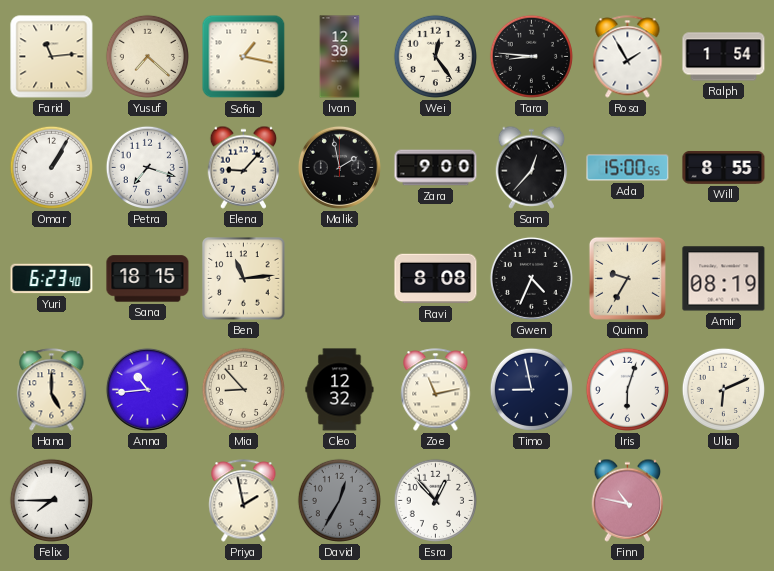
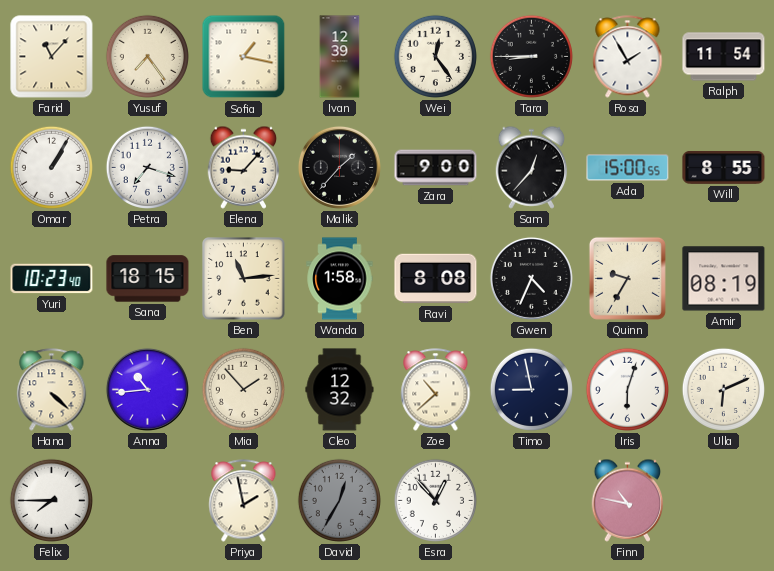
Farid: 11:14 -> 11:07 (52, 57)
Yusuf: 7:22 -> 7:24 (147, 56)
Tara: 8:46 -> 8:45 (531, 56)
Ralph: 1:54 -> 11:54 (724, 57)
Malik: 1:58 -> 1:37 (339, 167)
Yuri: 6:23 -> 10:23 (52, 279)
Wanda: none -> 1:58 (340, 279)
Hana: 5:00 -> 4:22 (52, 390)
Mia: 8:53 -> 1:53 (243, 389)
Zoe: 11:13 -> 10:38 (436, 390)
